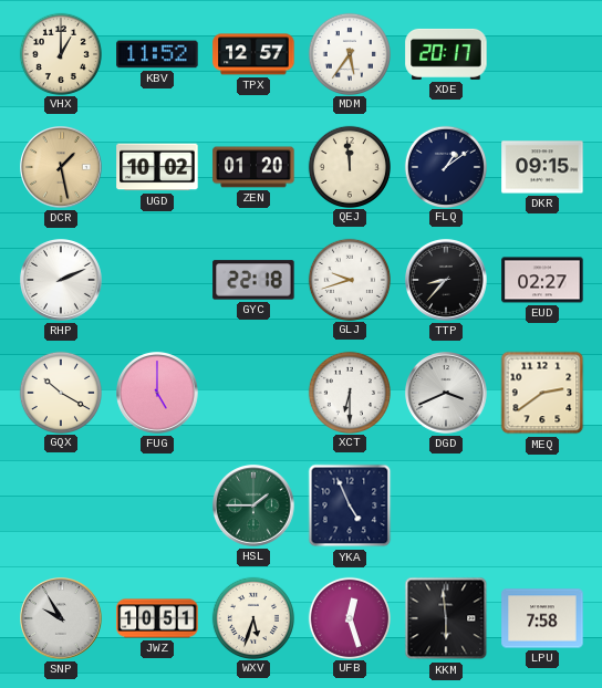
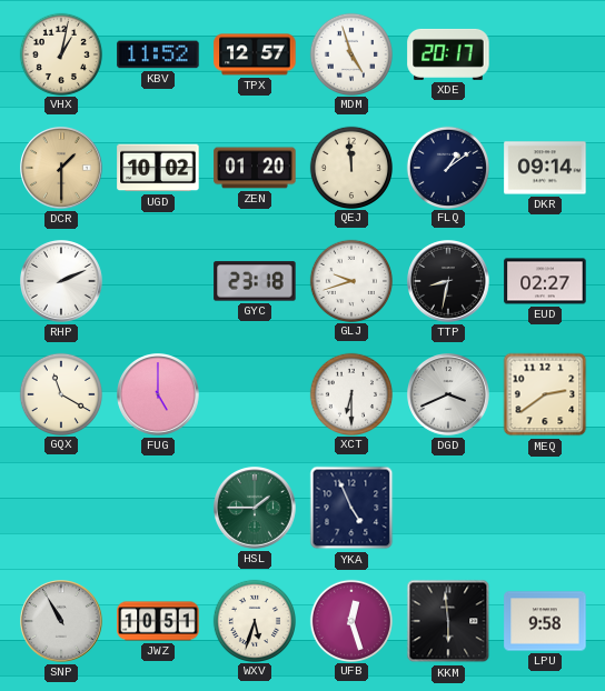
VHX: 1:00 -> 1:02 (60, 53)
MDM: 5:36 -> 4:57 (350, 53)
DCR: 1:28 -> 1:30 (61, 168)
DKR: 09:15 -> 09:14 (545, 168)
GYC: 22:18 -> 23:18 (255, 281)
TTP: 8:37 -> 8:32 (448, 281)
GQX: 10:20 -> 11:20 (60, 393)
SNP: 9:55 -> 10:55 (61, 621)
LPU: 7:58 -> 9:58 (545, 621)
